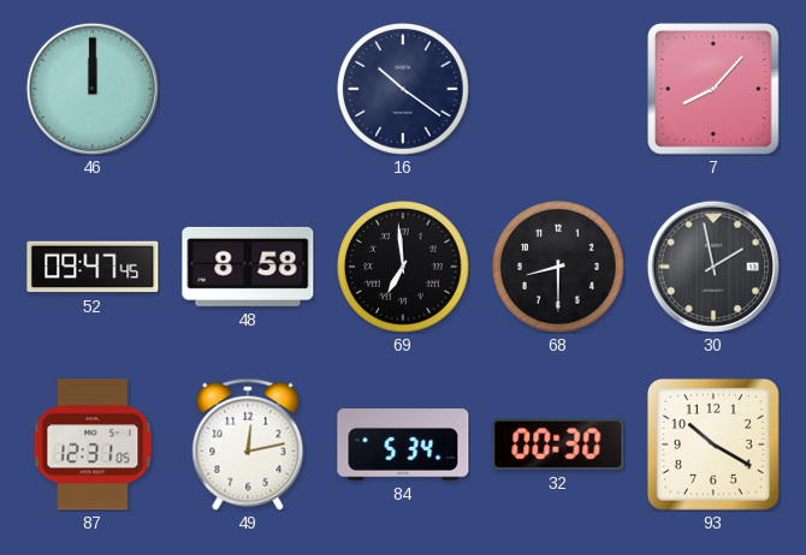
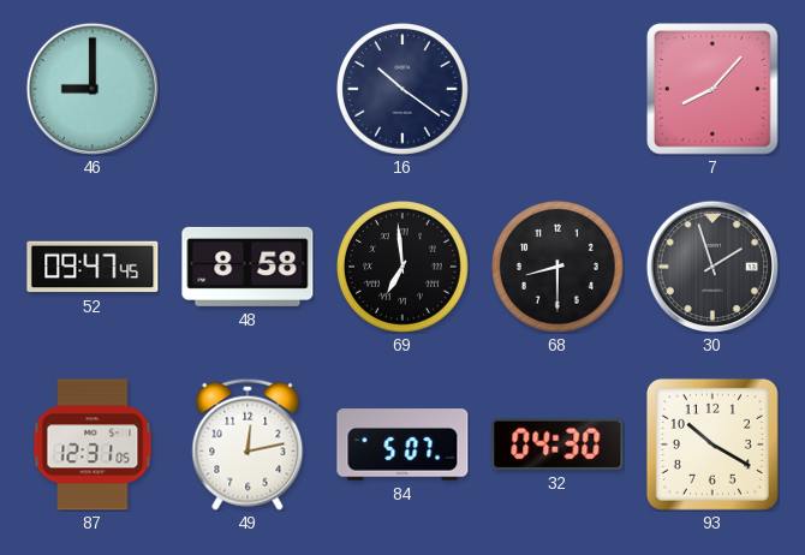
46: 12:00 -> 9:00 (91, 88)
30: 1:58 -> 1:57 (711, 265)
84: 5:34 -> 5:07 (402, 444)
32: 00:30 -> 04:30 (557, 444)
